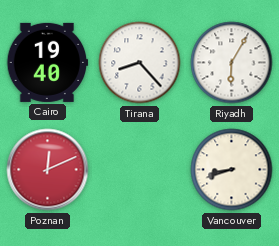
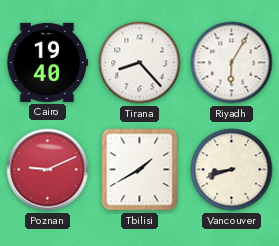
Poznan: 12:11 -> 9:11 (48, 170)
Tbilisi: none -> 1:40 (140, 170)
